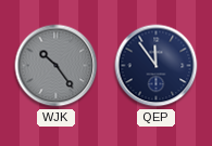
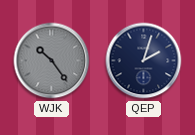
QEP: 11:54 -> 2:03 (144, 61)
